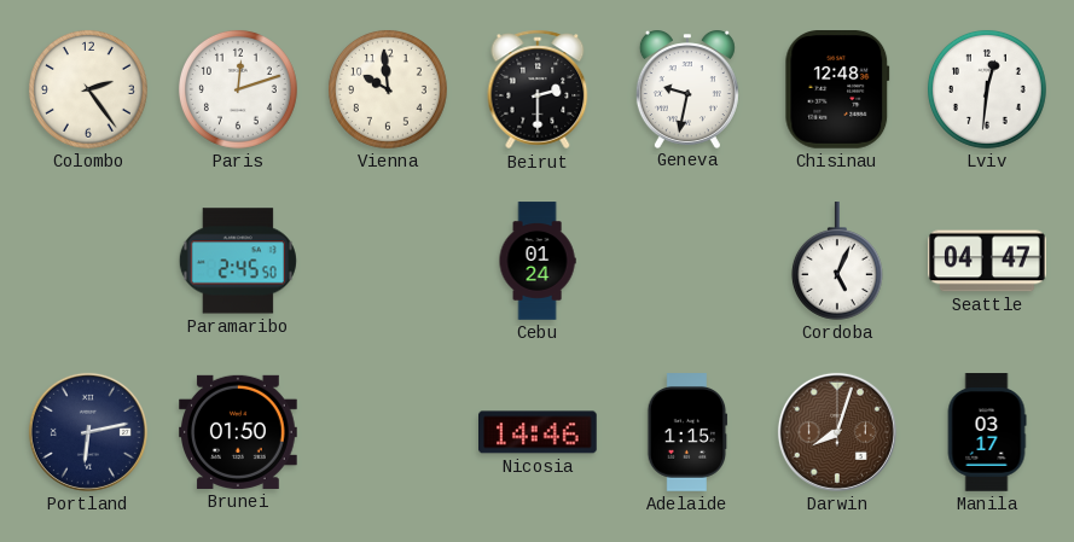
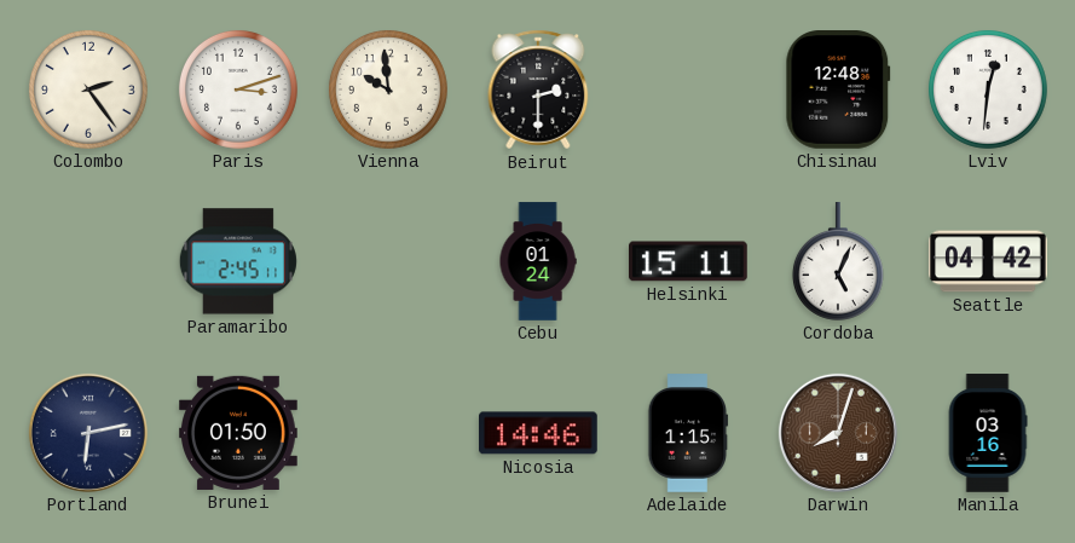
Paris: 12:12 -> 3:12 (238, 89)
Geneva: 9:32 -> none (687, 89)
Paramaribo: 2:45:50 -> 2:45:11 (238, 261)
Helsinki: none -> 15:11 (689, 261)
Seattle: 04:47 -> 04:42 (988, 261)
Manila: 03:17 -> 03:16 (988, 433)
